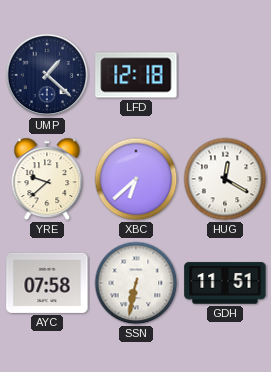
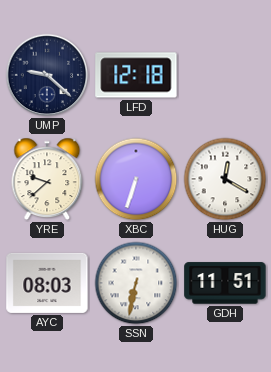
UMP: 1:22 -> 9:22 (47, 75)
XBC: 6:38 -> 6:33 (136, 179)
AYC: 07:58 -> 08:03 (47, 283)
